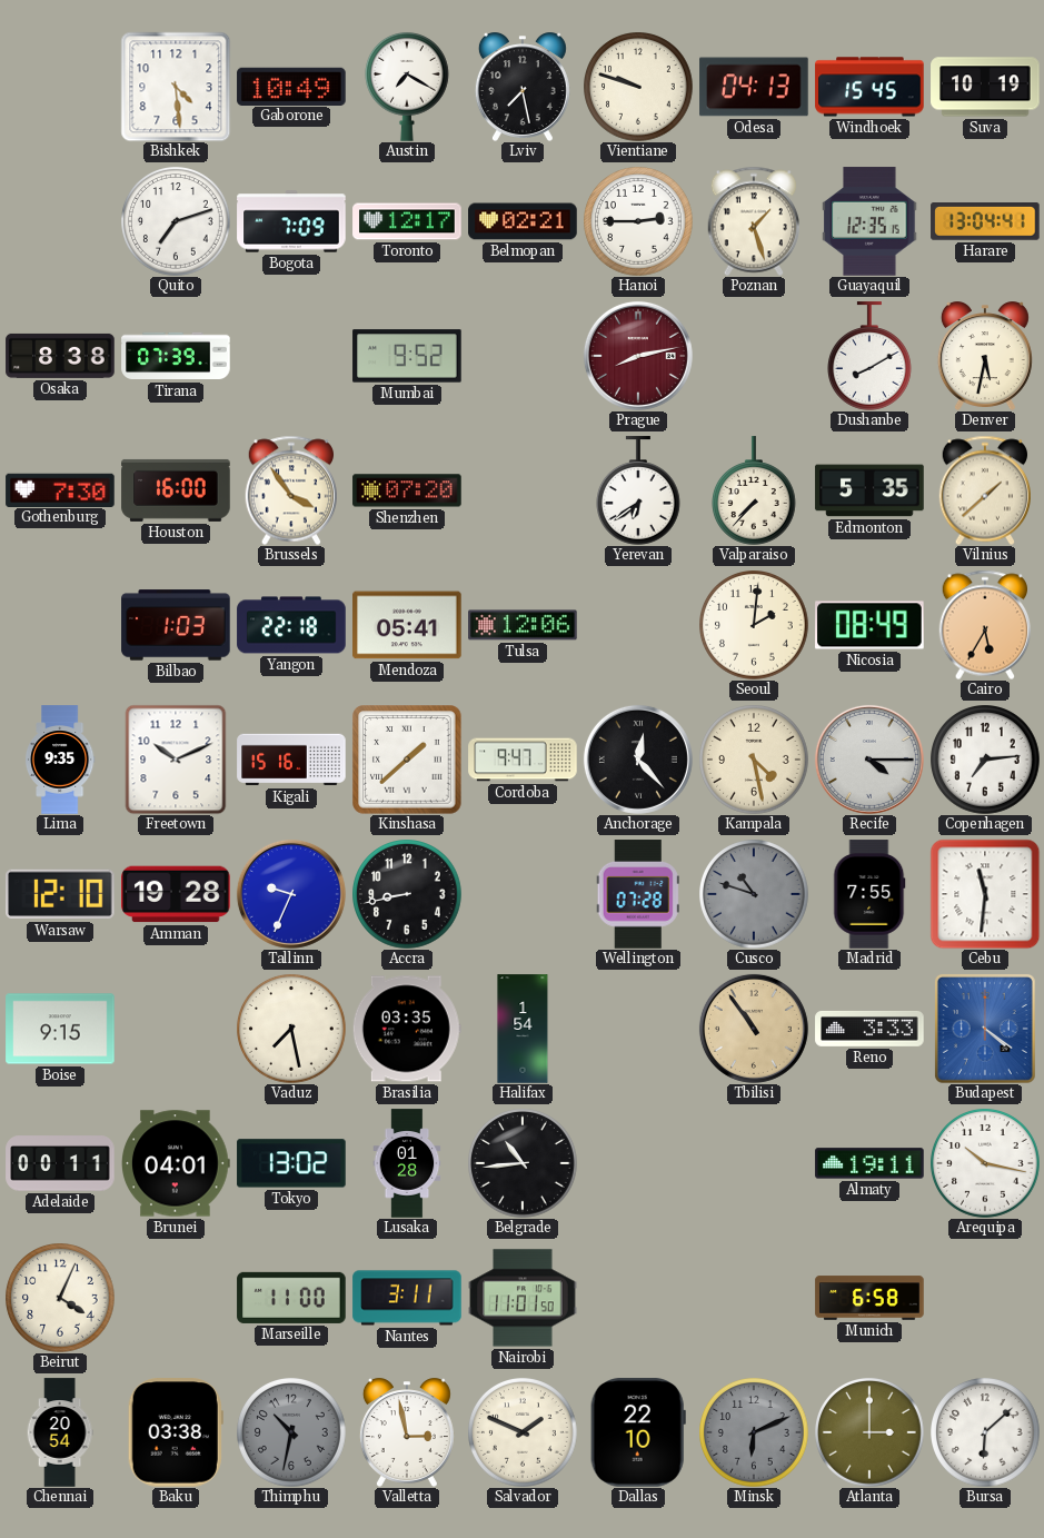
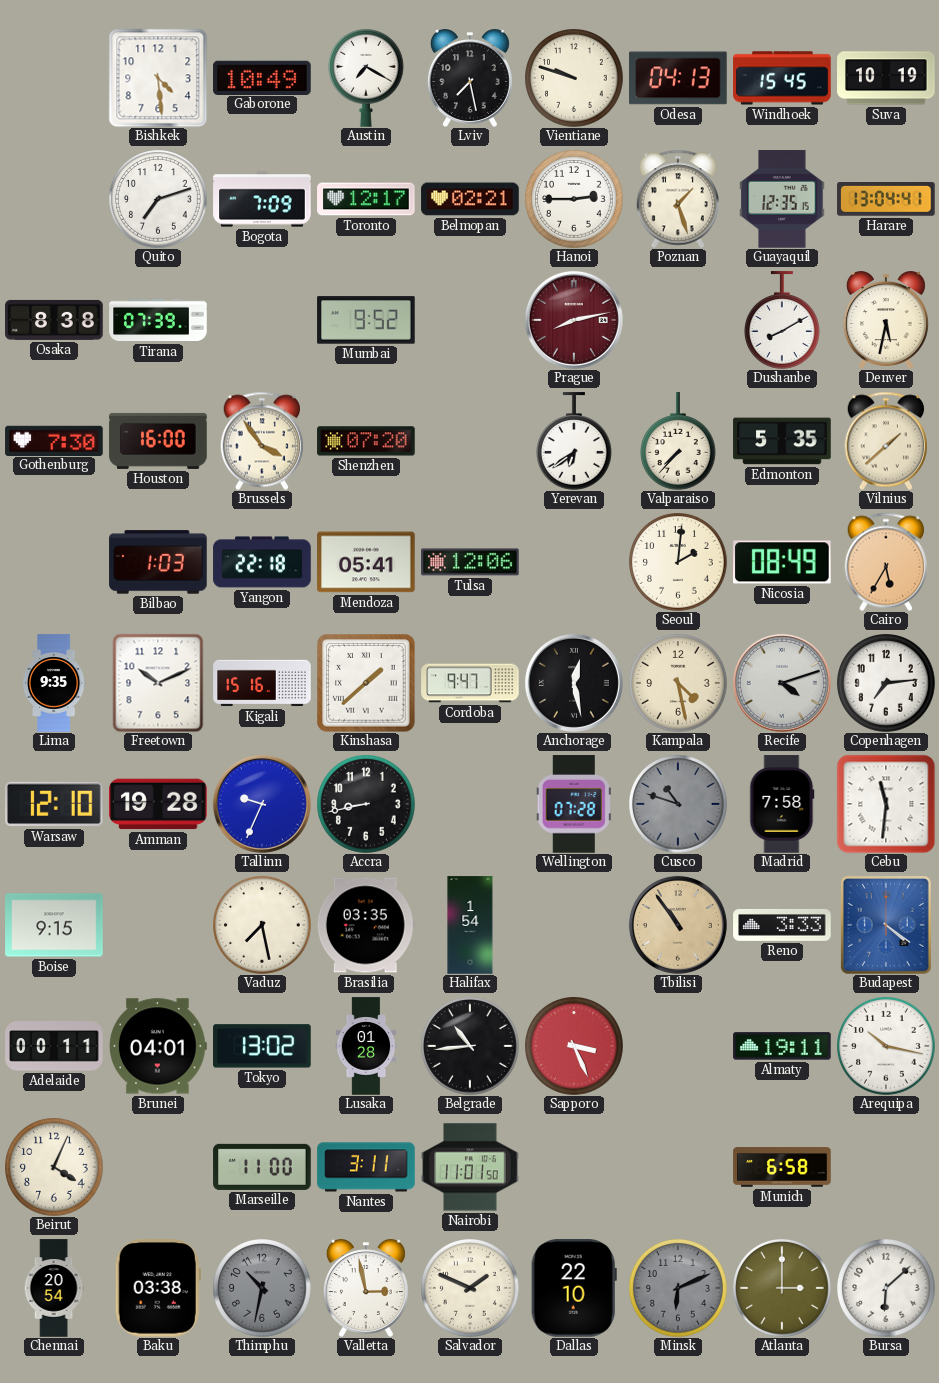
Anchorage: 12:23 -> 12:28 (574, 683)
Recife: 4:15 -> 4:12 (782, 683)
Madrid: 7:55 -> 7:58 (782, 804)
Sapporo: none -> 3:26 (574, 1046)
